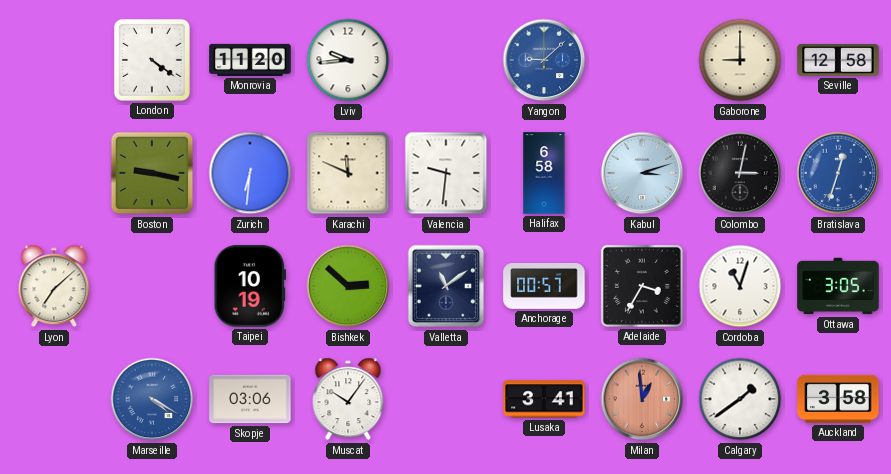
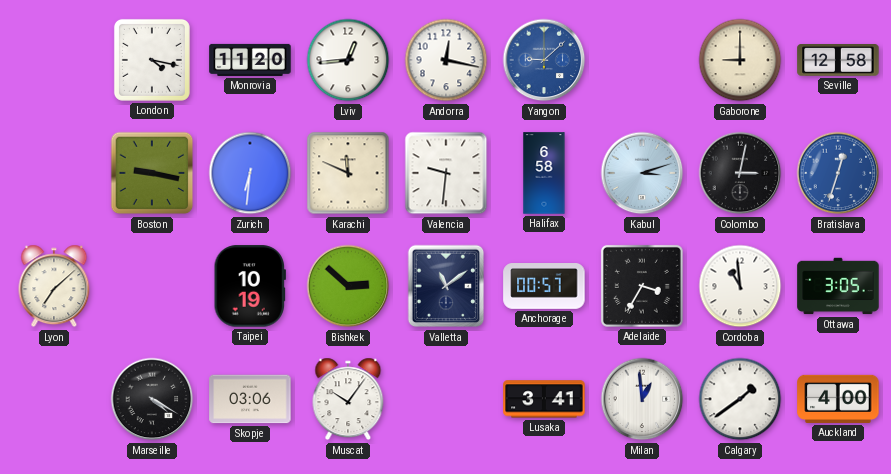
London: 4:21 -> 4:17 (152, 60)
Lviv: 9:44 -> 12:44 (348, 60)
Andorra: none -> 12:17 (446, 60)
Cordoba: 11:03 -> 10:59 (740, 286)
Marseille dial: blue -> black (152, 399)
Milan dial: salmon -> white (642, 399)
Auckland: 3:58 -> 4:00 (838, 399)
